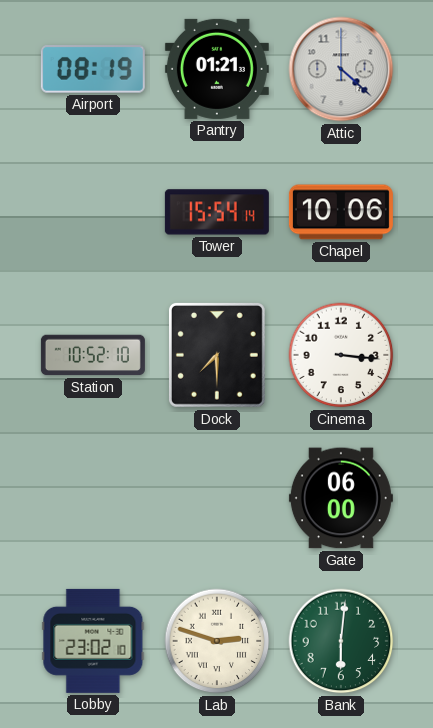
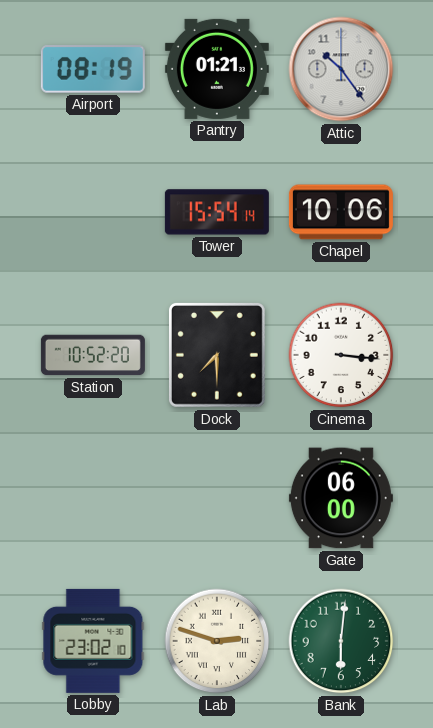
Attic: 4:22 -> 10:24 (341, 69)
Station: 10:52:10 -> 10:52:20 (93, 355)
